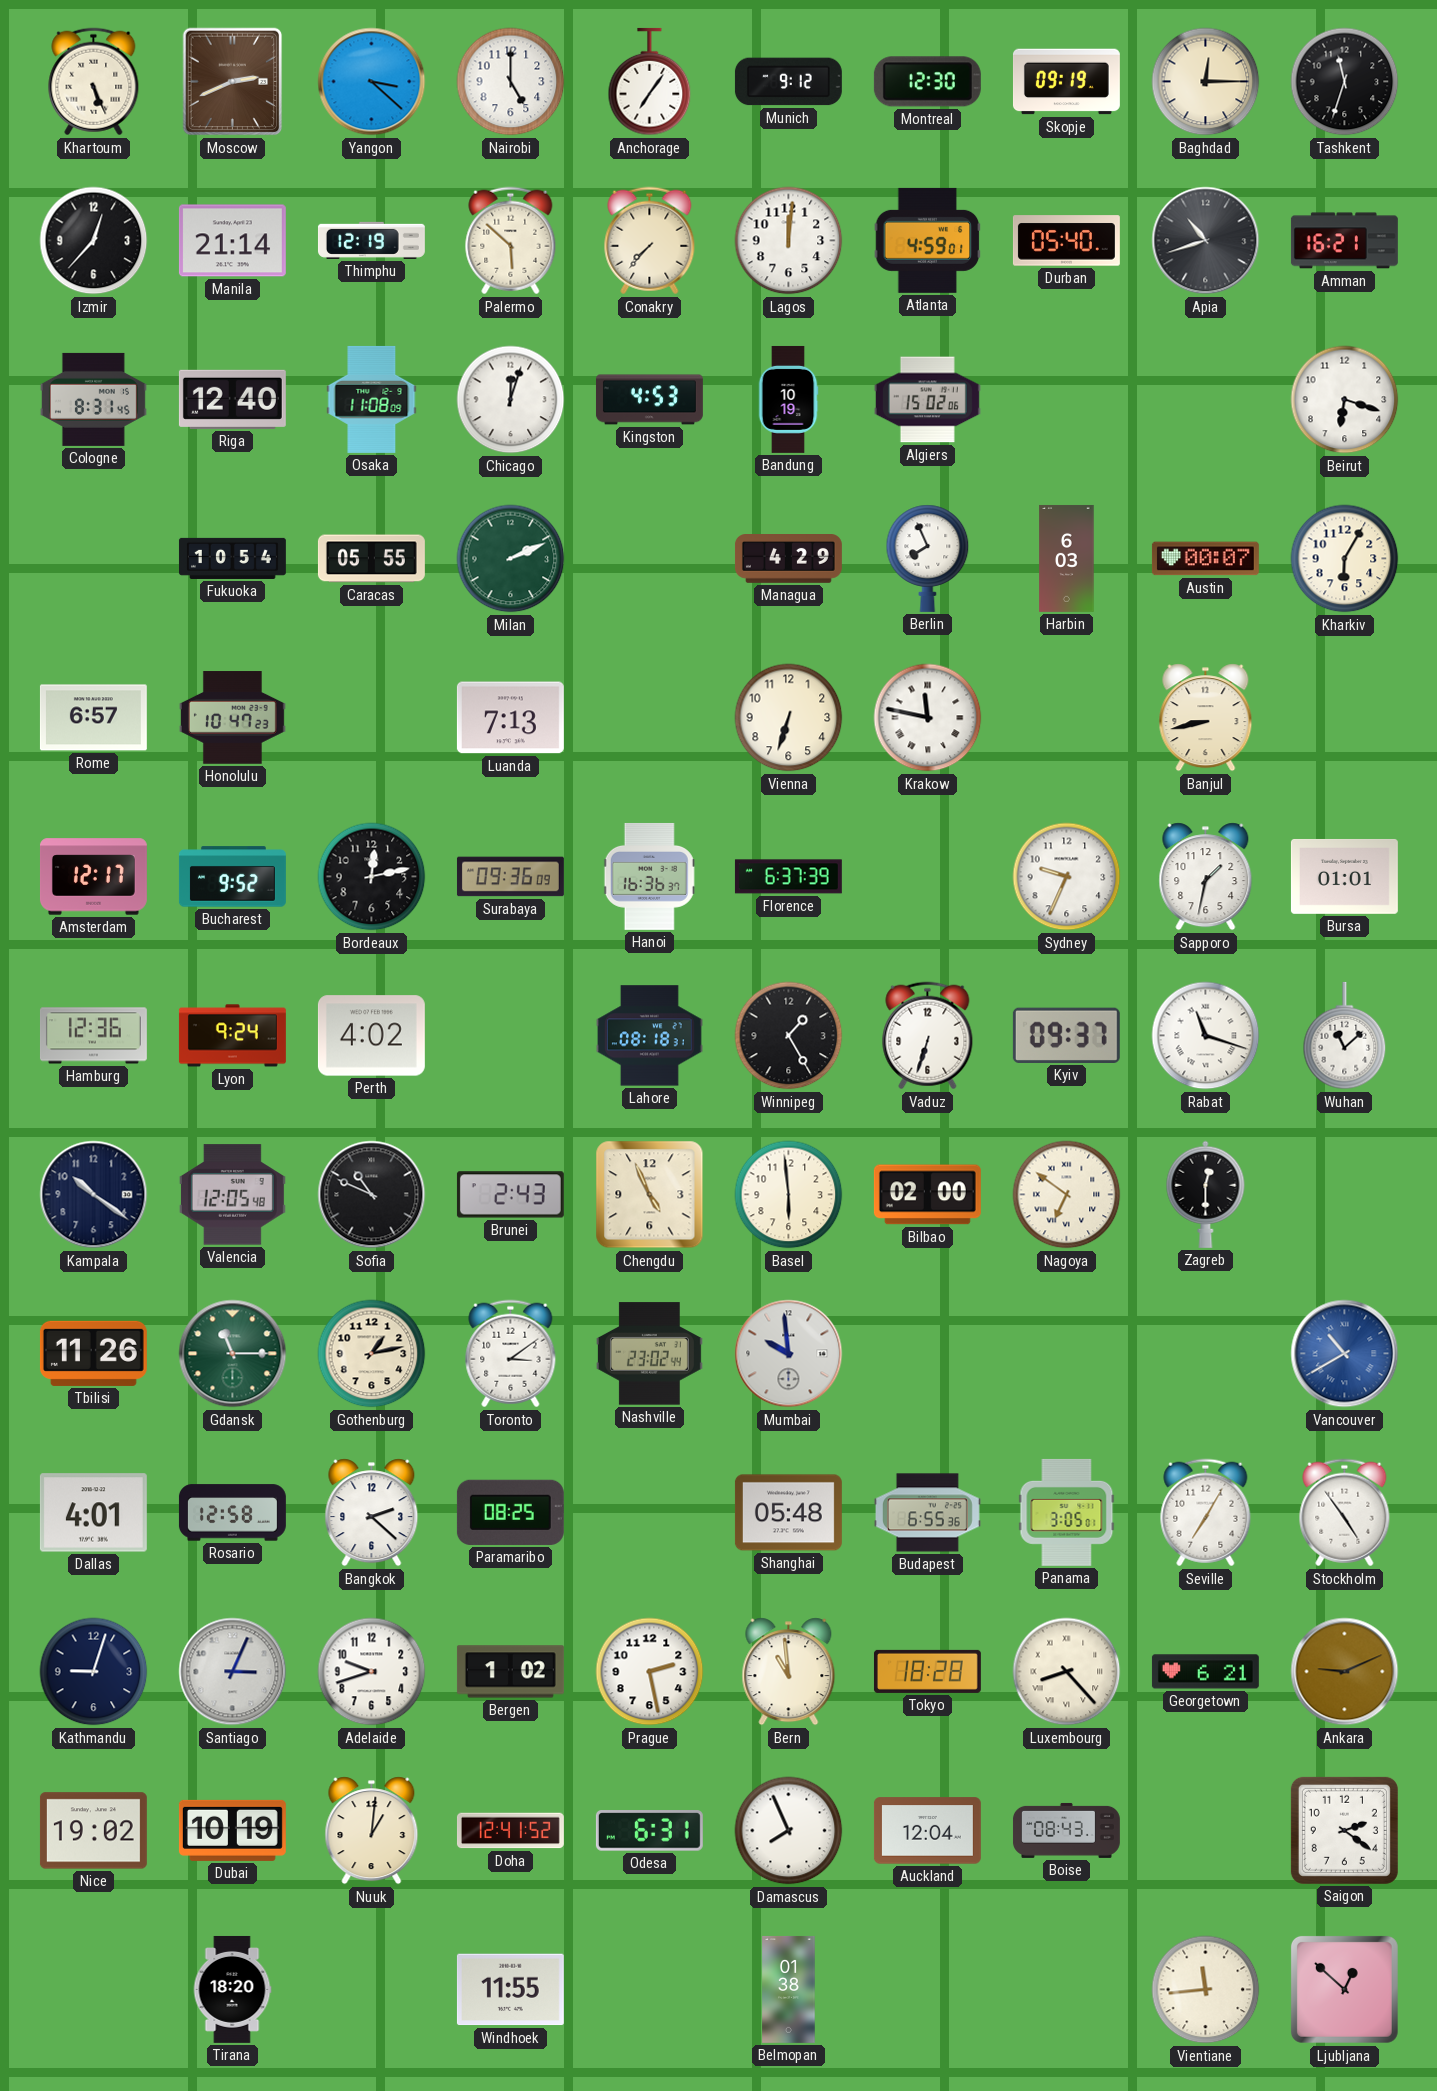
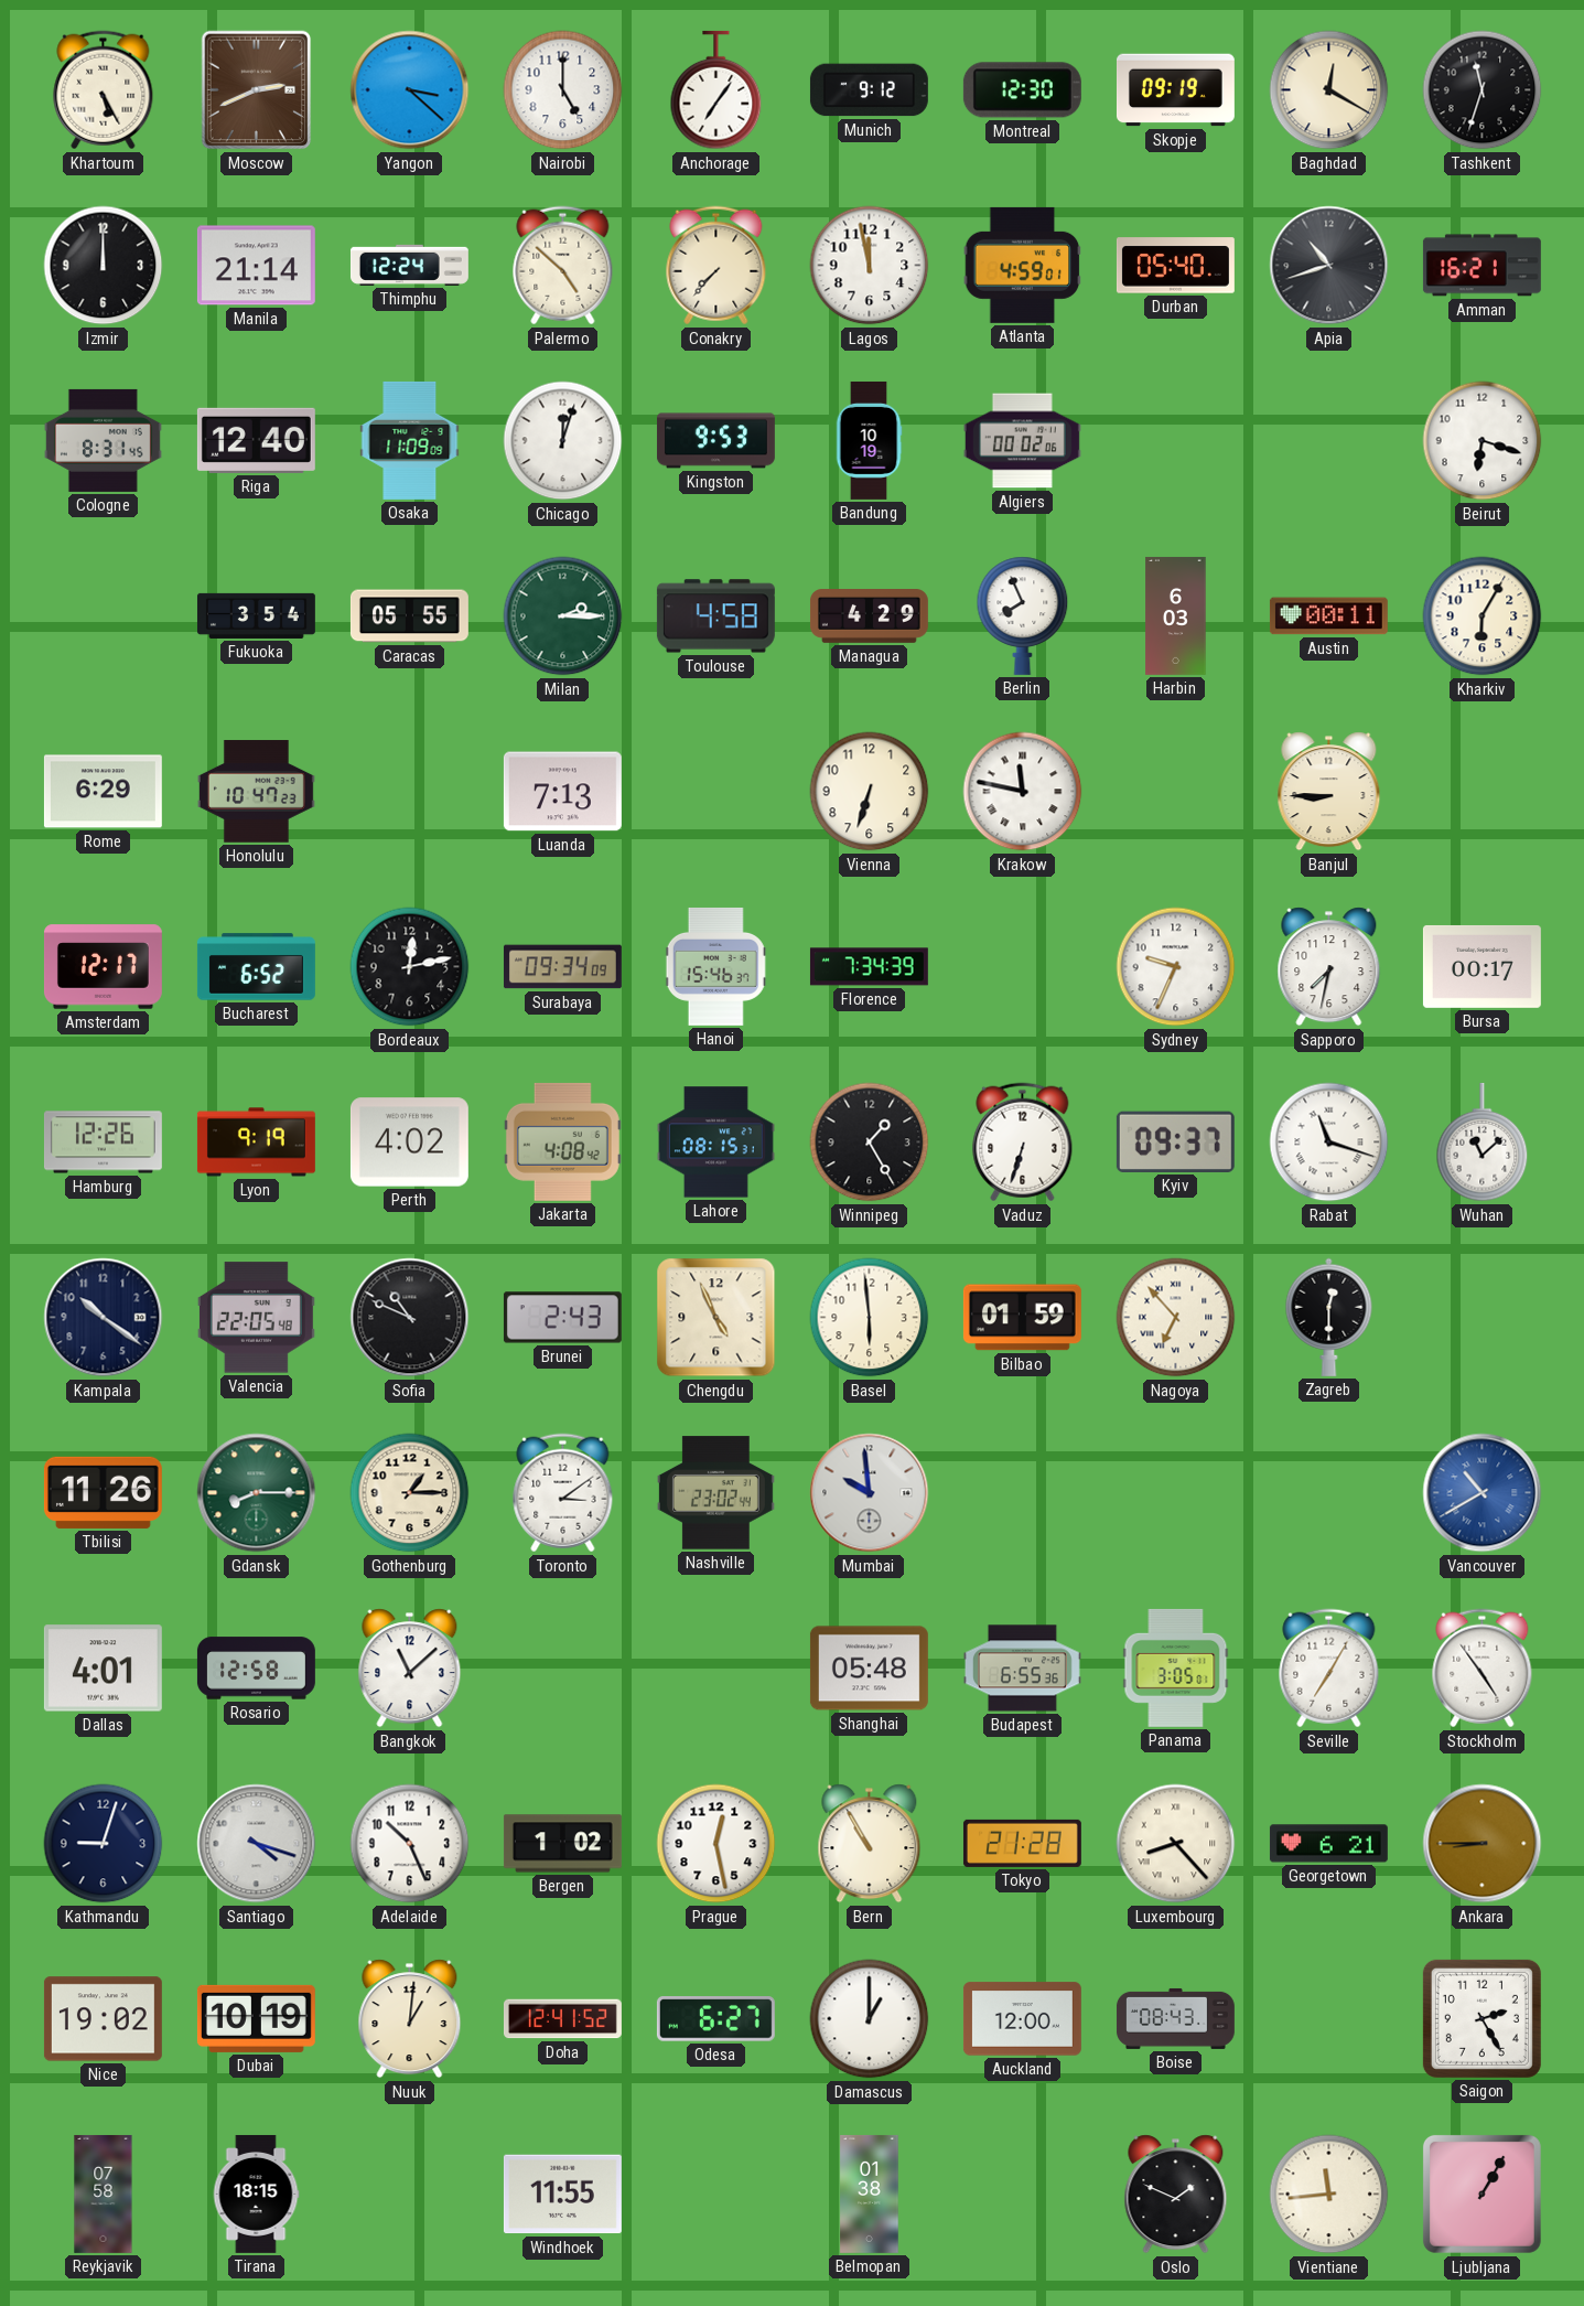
Khartoum: 5:26 -> 5:25 (104, 90)
Baghdad: 12:15 -> 12:20 (1329, 90)
Izmir: 12:37 -> 12:00 (104, 266)
Thimphu: 12:19 -> 12:24 (409, 265)
Palermo: 5:52 -> 4:52 (563, 266)
Lagos: 12:01 -> 11:58 (870, 266)
Osaka: 11:08 -> 11:09 (410, 440)
Kingston: 4:53 -> 9:53 (715, 441)
Algiers: 15:02 -> 00:02 (1022, 441)
Fukuoka: 10:54 -> 3:54 (256, 615)
Milan: 2:11 -> 2:15 (563, 616)
Toulouse: none -> 4:58 (715, 616)
Austin: 00:07 -> 00:11 (1328, 616)
Rome: 6:57 -> 6:29 (103, 792)
Banjul: 8:43 -> 8:45 (1329, 792)
Bucharest: 9:52 -> 6:52 (256, 967)
Surabaya: 09:36 -> 09:34 (562, 967)
Hanoi: 16:36 -> 15:46 (716, 966)
Florence: 6:37 -> 7:34 (869, 967)
Sapporo: 1:32 -> 7:32 (1329, 967)
Bursa: 01:01 -> 00:17 (1481, 966)
Hamburg: 12:36 -> 12:26 (103, 1143)
Lyon: 9:24 -> 9:19 (256, 1143)
Jakarta: none -> 4:08 (562, 1141)
Lahore: 08:18 -> 08:15 (715, 1143)
Valencia: 12:05 -> 22:05 (256, 1318)
Bilbao: 02:00 -> 01:59 (1022, 1318)
Nagoya: 6:51 -> 6:53 (1176, 1318)
Gdansk: 11:15 -> 8:15 (257, 1493)
Gothenburg: 1:13 -> 1:15 (410, 1493)
Bangkok: 2:22 -> 11:08 (410, 1669)
Paramaribo: 08:25 -> none (510, 1512)
Santiago: 3:04 -> 4:18 (257, 1844)
Adelaide: 9:42 -> 10:26 (410, 1844)
Prague: 2:28 -> 12:28 (716, 1844)
Bern: 10:59 -> 10:55 (870, 1844)
Tokyo: 18:28 -> 21:28 (1022, 1843)
Ankara: 9:11 -> 8:45 (1483, 1844)
Odesa: 6:31 -> 6:27 (715, 2019)
Damascus: 7:56 -> 1:00 (870, 2019)
Auckland: 12:04 -> 12:00 (1022, 2019)
Saigon: 2:21 -> 2:25 (1481, 2018)
Reykjavik: none -> 07:58 (104, 2194)
Tirana: 18:20 -> 18:15 (256, 2194)
Oslo: none -> 1:49 (1176, 2195)
Ljubljana: 12:52 -> 1:05 (1481, 2194)
